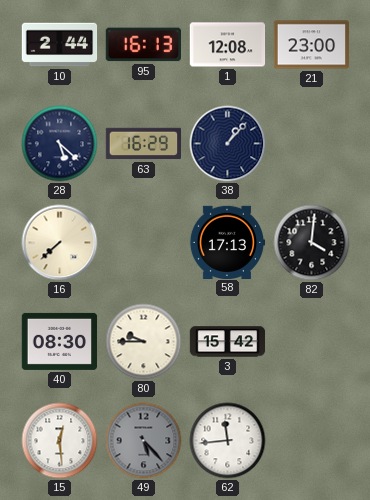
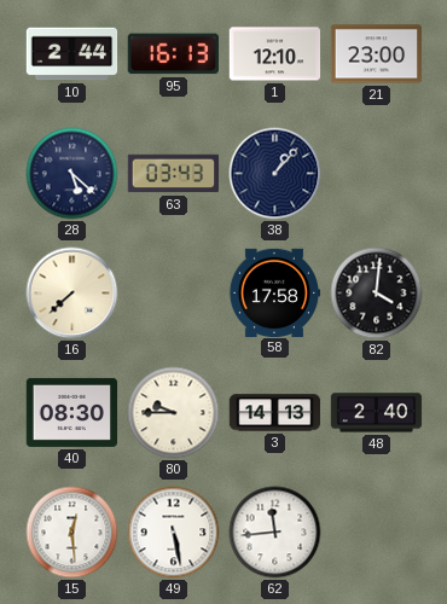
1: 12:08 -> 12:10 (275, 54)
63: 16:29 -> 03:43 (174, 174)
58: 17:13 -> 17:58 (274, 292)
3: 15:42 -> 14:13 (275, 413)
48: none -> 2:40 (377, 413)
49: 5:23 -> 5:28 (174, 533)
49 dial: grey -> white (174, 533)
